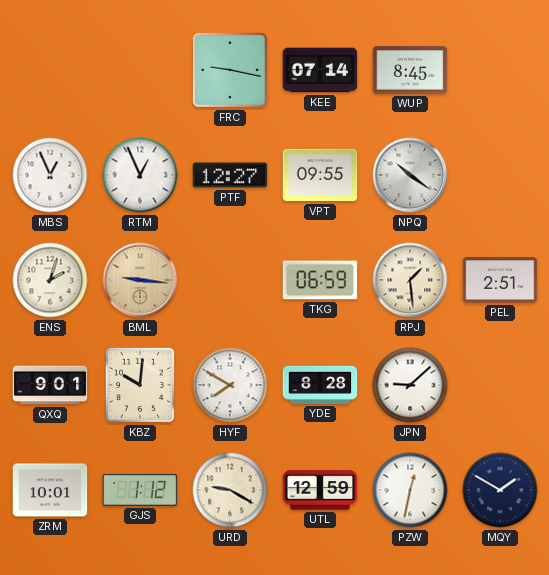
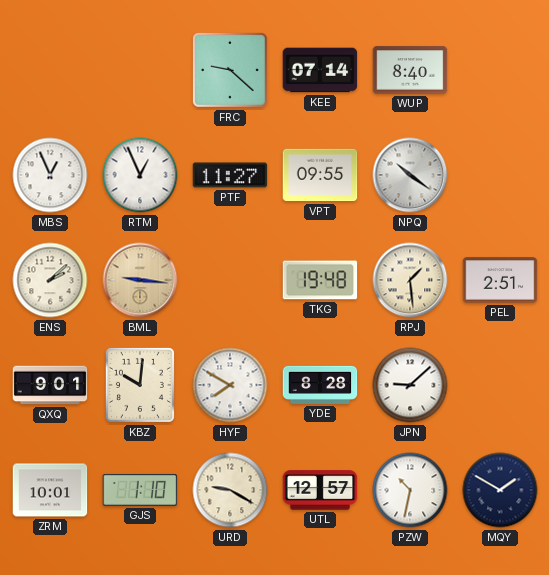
FRC: 9:17 -> 9:22 (230, 71)
WUP: 8:45 -> 8:40 (410, 70)
PTF: 12:27 -> 11:27 (230, 175)
ENS: 2:03 -> 2:08 (50, 280)
TKG: 06:59 -> 19:48 (320, 280)
GJS: 1:12 -> 1:10 (140, 490)
UTL: 12:59 -> 12:57 (320, 490)
PZW: 12:32 -> 10:32 (410, 490)
